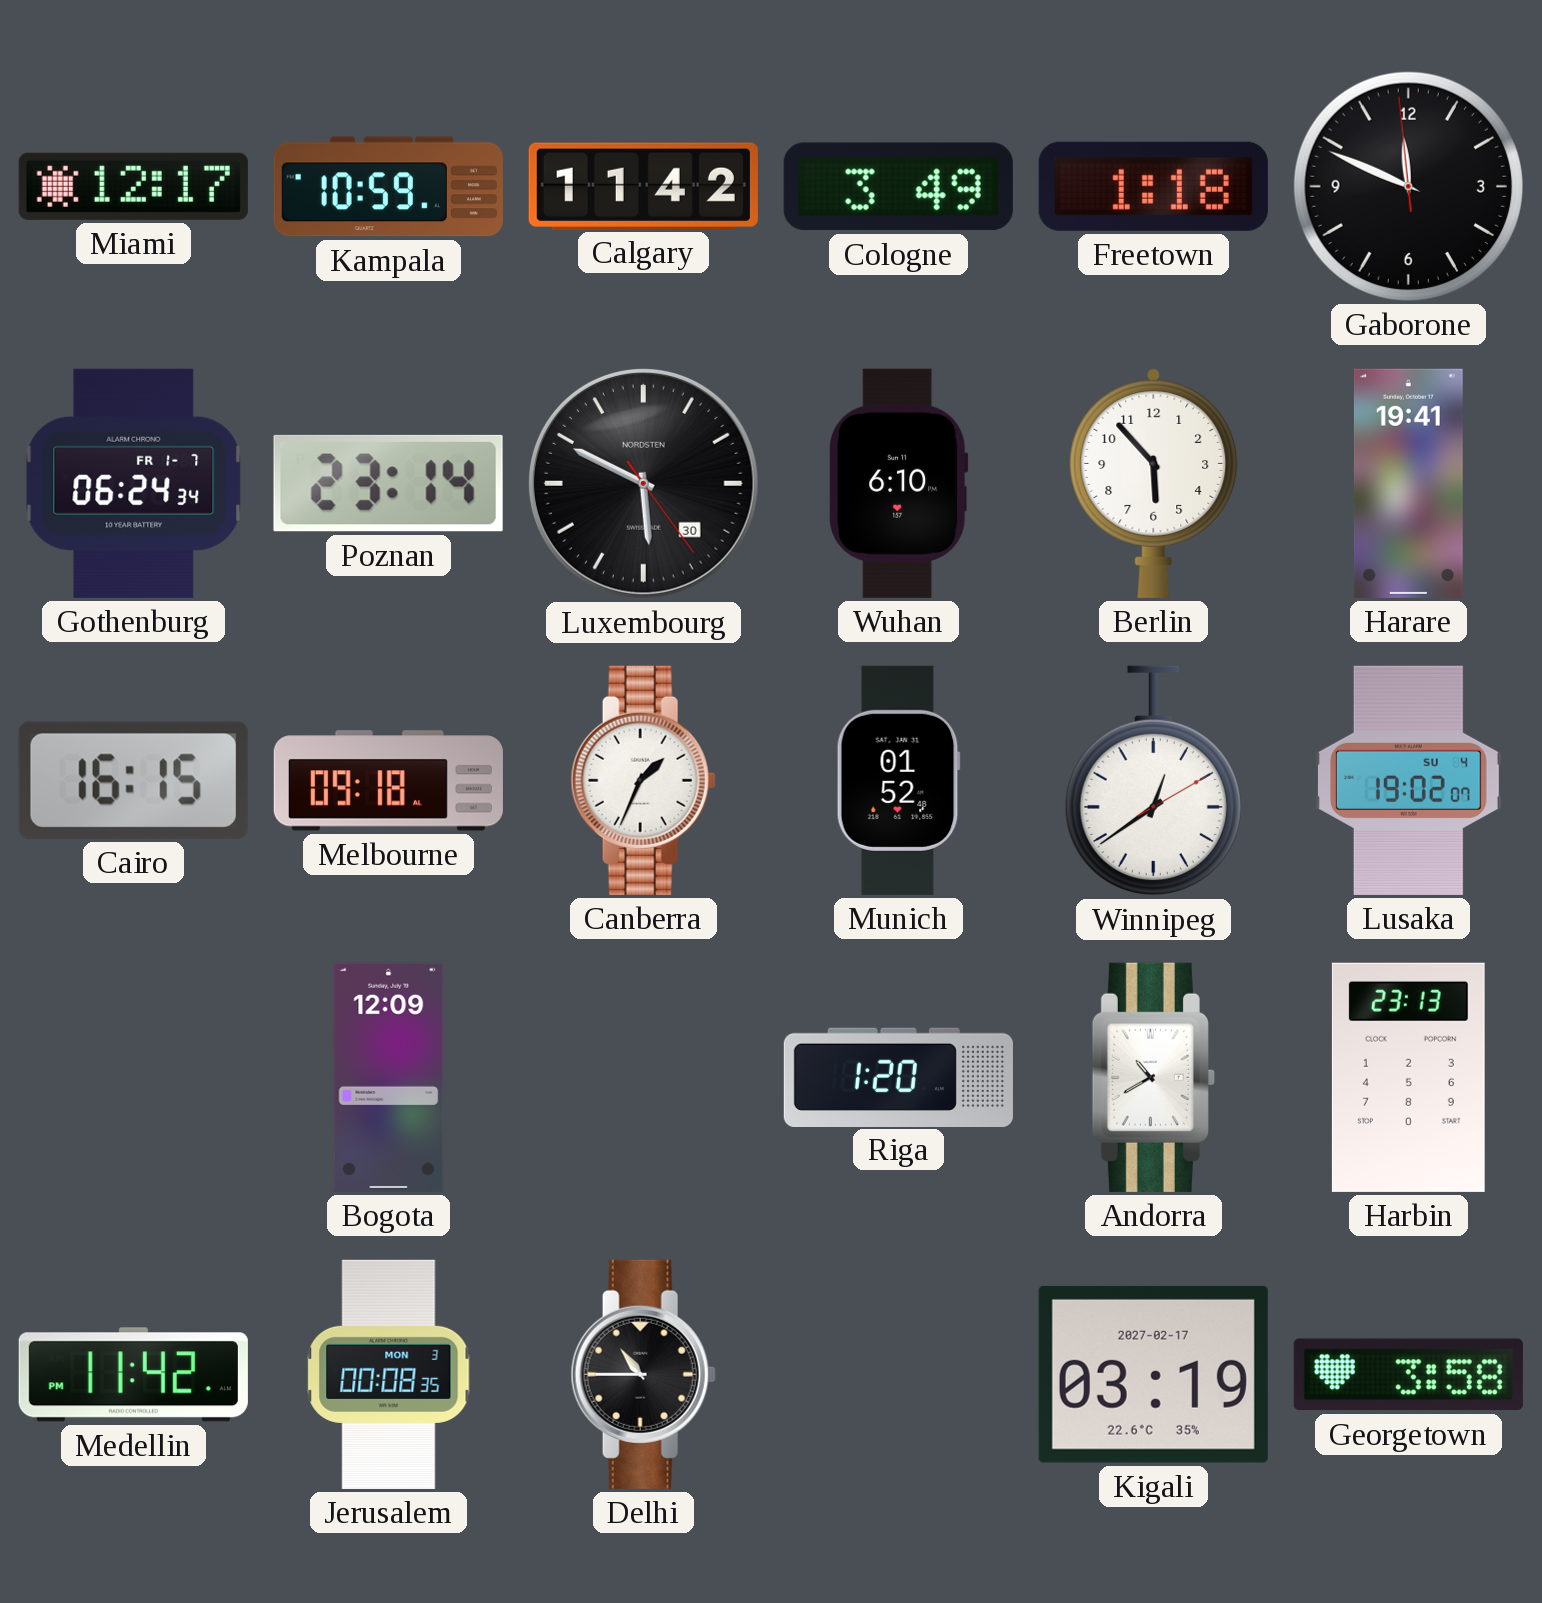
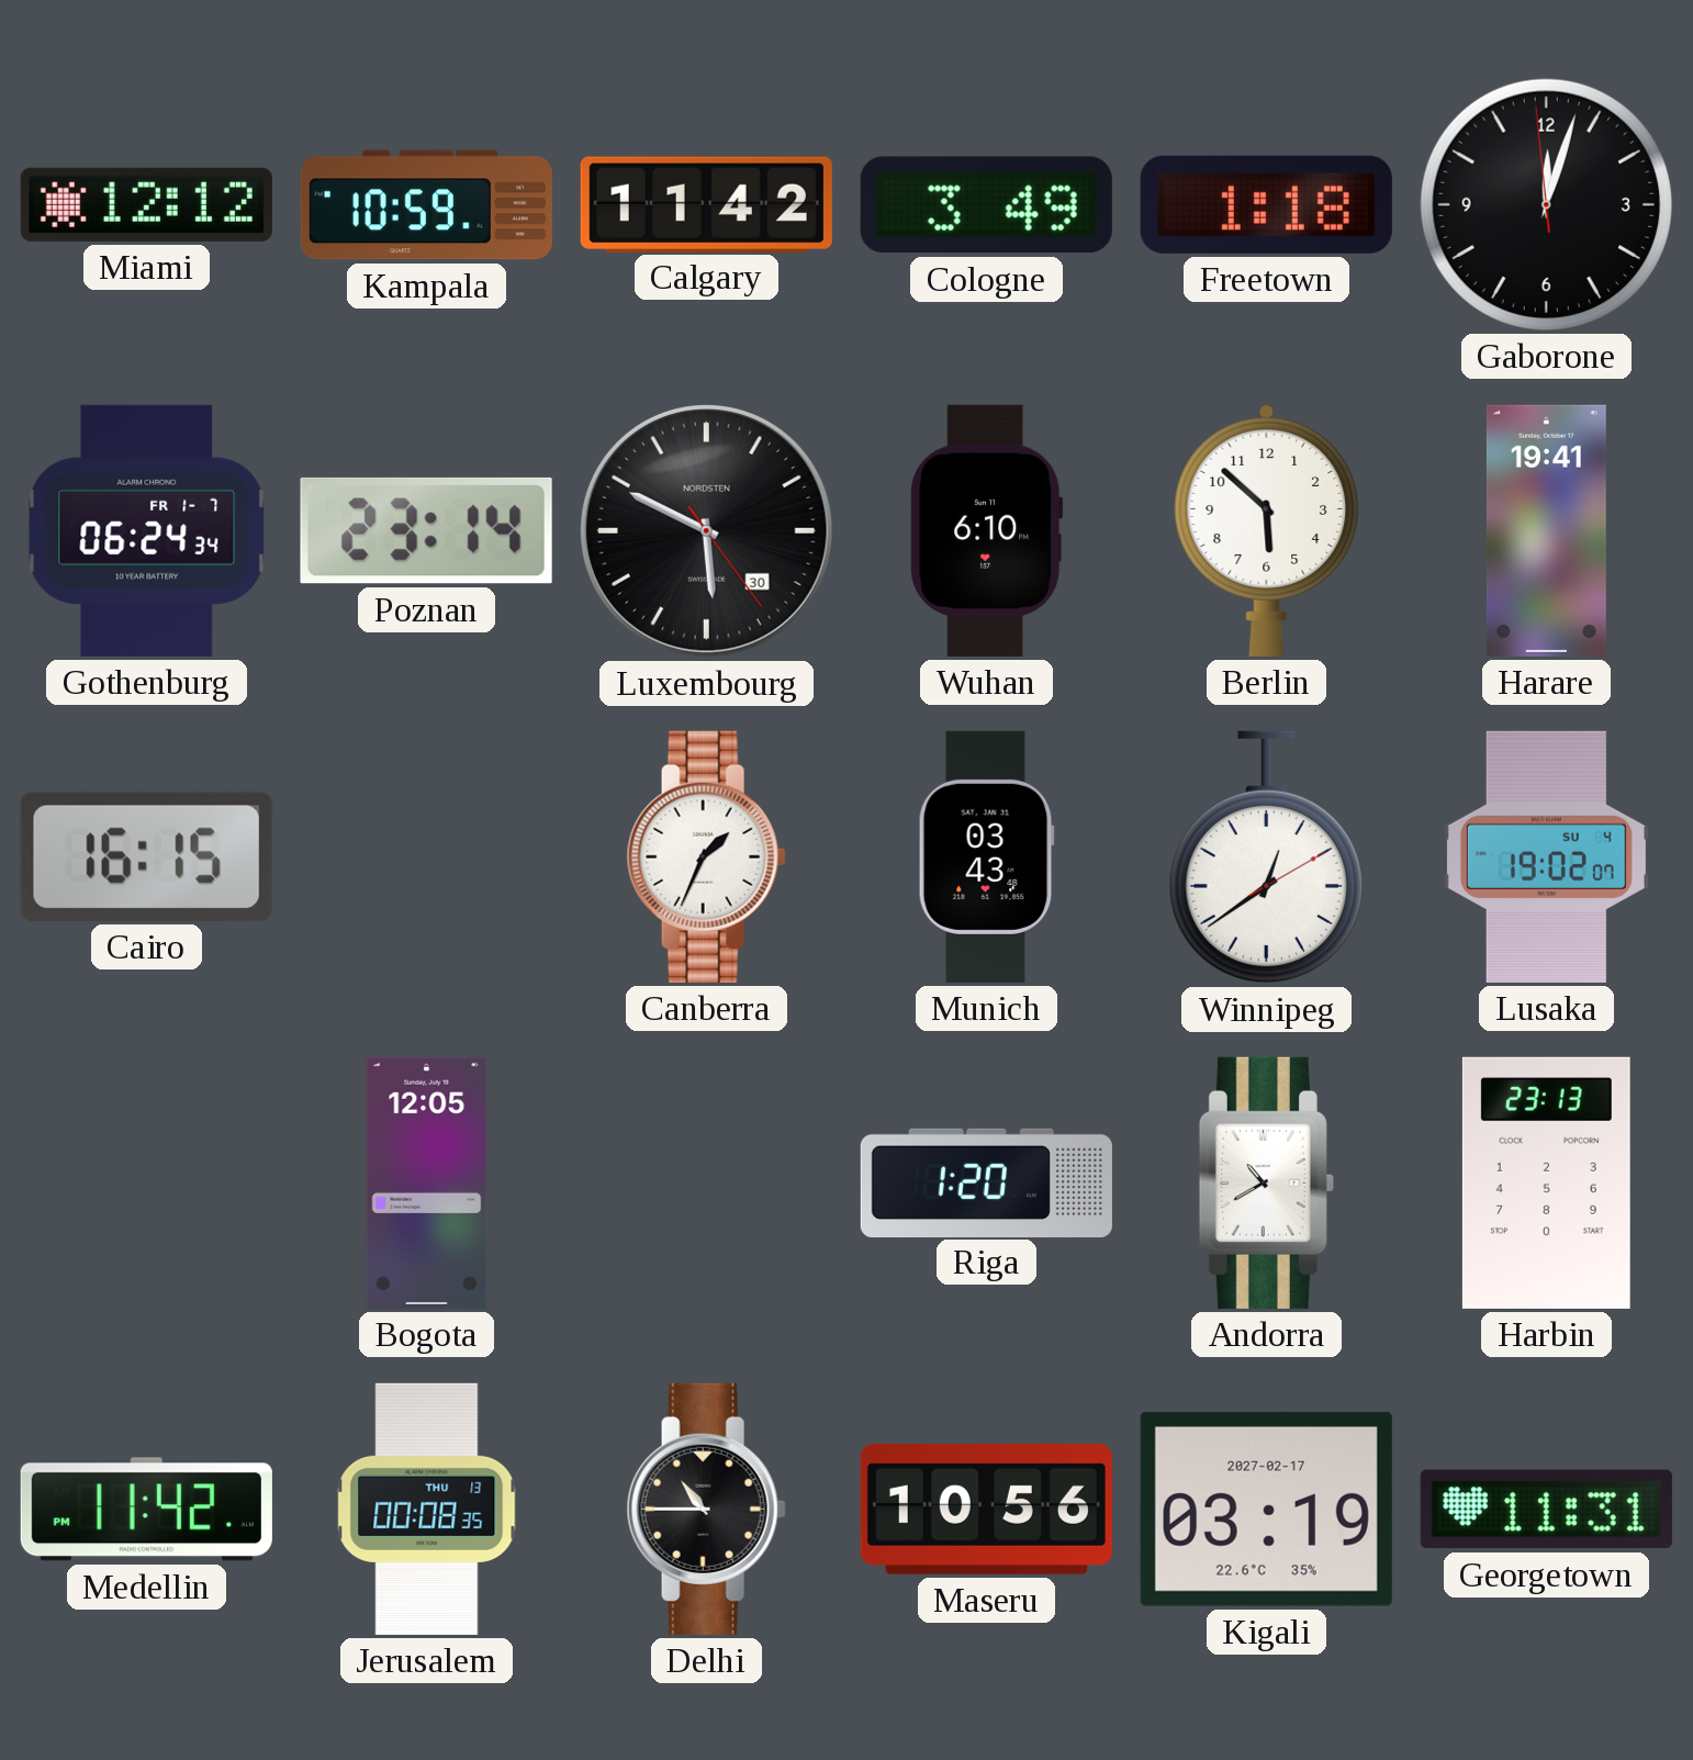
Miami: 12:17 -> 12:12 (146, 204)
Gaborone: 11:48 -> 12:02 (1546, 204)
Berlin: 5:53 -> 5:52 (1267, 530)
Melbourne: 09:18 -> none (388, 781)
Munich: 01:52 -> 03:43 (986, 856)
Bogota: 12:09 -> 12:05 (427, 1182)
Jerusalem date: MON 3 -> THU 13 (427, 1509)
Maseru: none -> 10:56 (986, 1509)
Georgetown: 3:58 -> 11:31 (1546, 1510)
